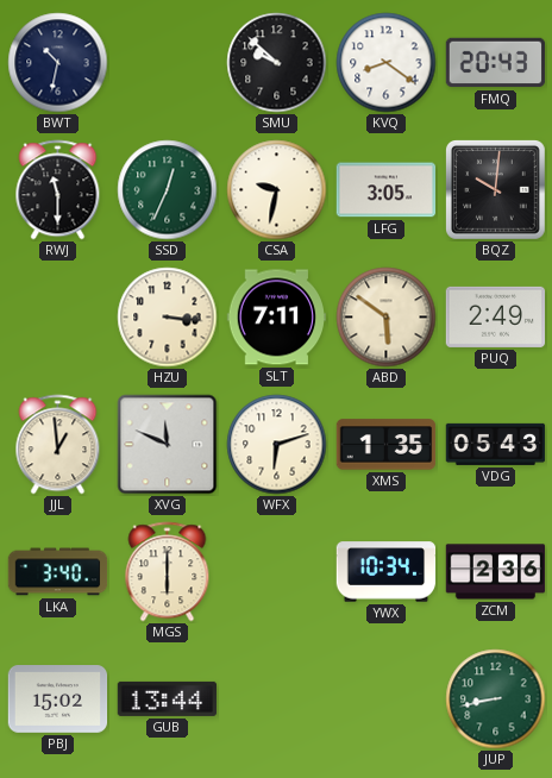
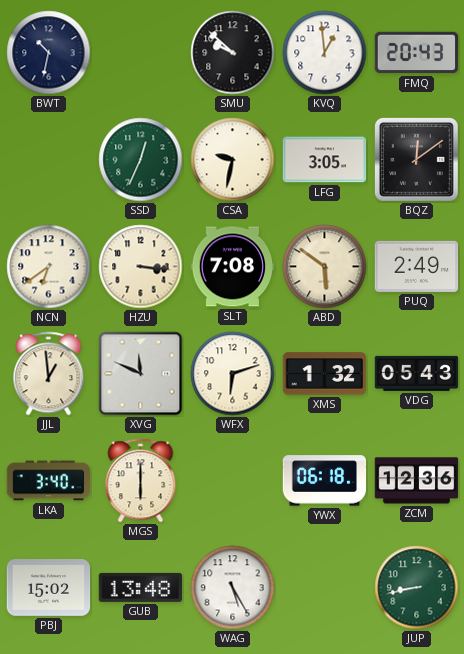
KVQ: 8:21 -> 12:59 (325, 53)
RWJ: 11:30 -> none (58, 190)
BQZ: 10:01 -> 12:09 (416, 159)
NCN: none -> 6:39 (49, 267)
SLT: 7:11 -> 7:08 (233, 267)
XMS: 1:35 -> 1:32 (325, 374)
YWX: 10:34 -> 06:18 (325, 481)
ZCM: 2:36 -> 12:36 (417, 481)
GUB: 13:44 -> 13:48 (141, 587)
WAG: none -> 5:25 (233, 588)
